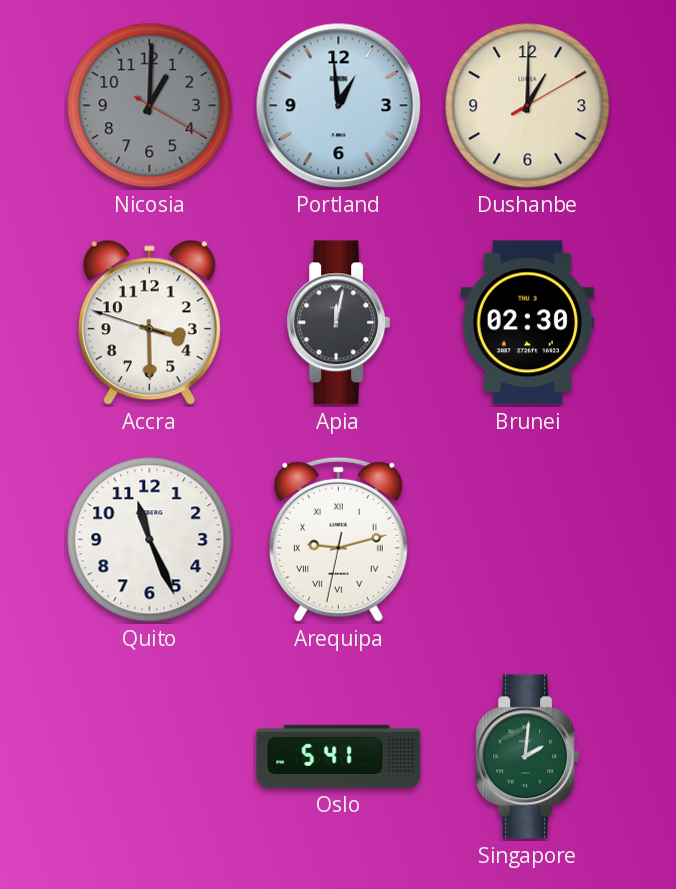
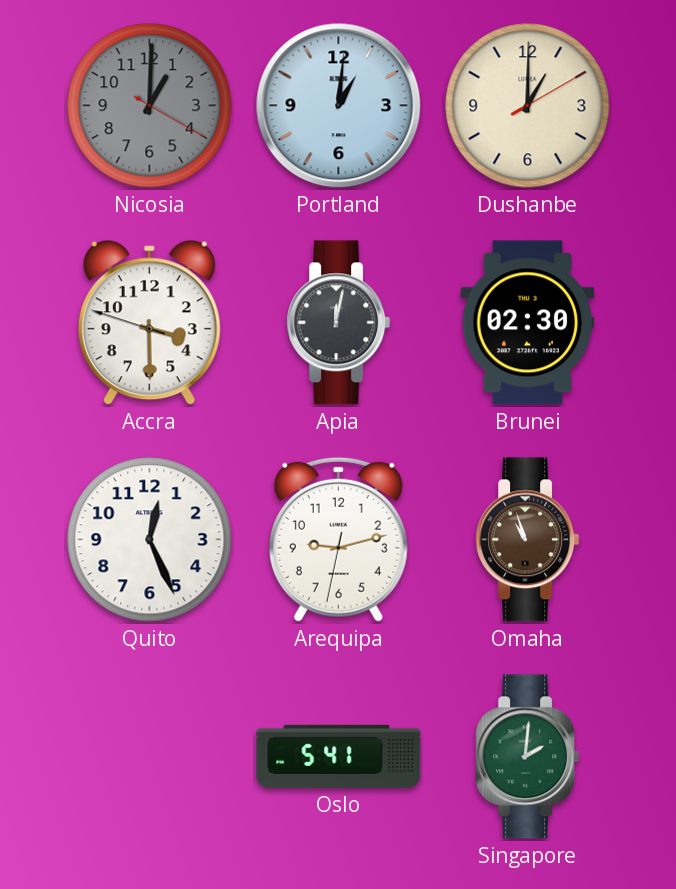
Portland: 12:59 -> 1:01 (339, 106)
Quito: 11:26 -> 12:26 (150, 540)
Arequipa numerals: Roman -> Arabic (338, 539)
Omaha: none -> 10:57 (528, 540)
